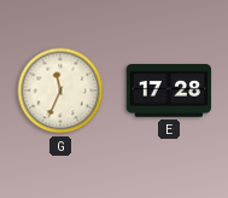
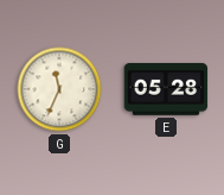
E: 17:28 -> 05:28 (166, 89)
